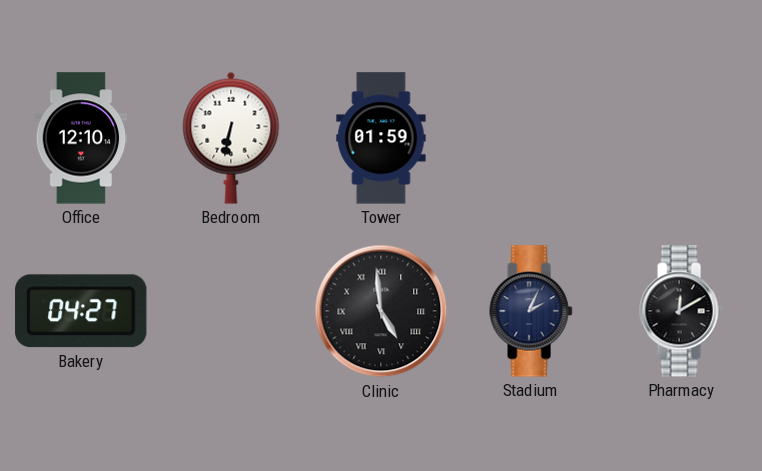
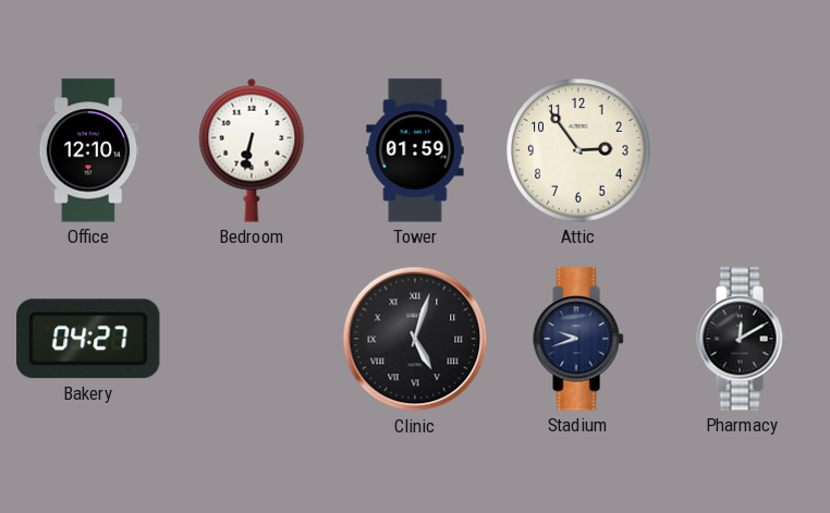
Attic: none -> 2:54 (578, 150)
Clinic: 4:59 -> 5:03 (415, 339)
Stadium: 2:04 -> 9:42 (578, 339)
